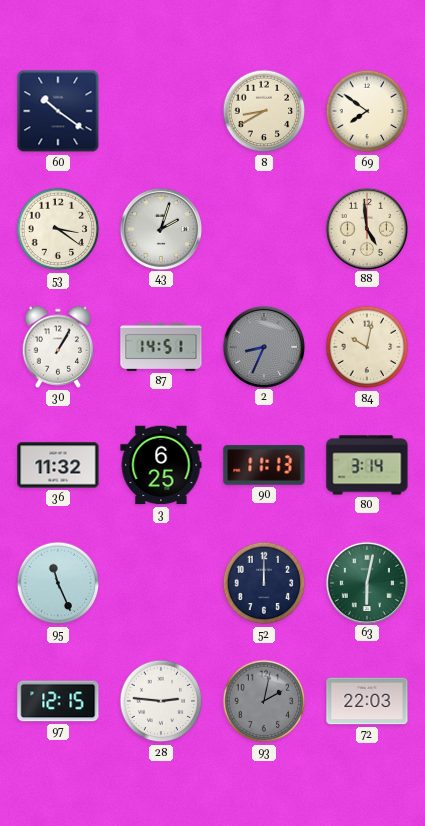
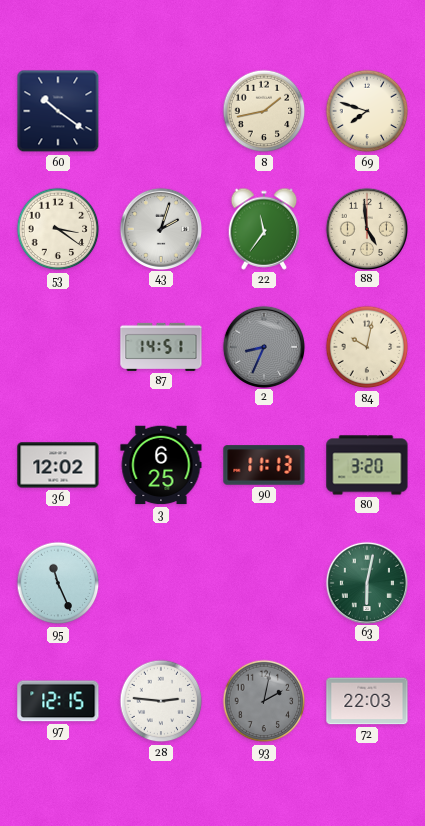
8: 8:40 -> 1:43 (264, 111)
69: 7:51 -> 7:48 (367, 111)
22: none -> 11:36 (264, 229)
30: 1:05 -> none (58, 347)
36: 11:32 -> 12:02 (58, 465)
80: 3:14 -> 3:20 (367, 465)
52: 12:00 -> none (264, 583)
